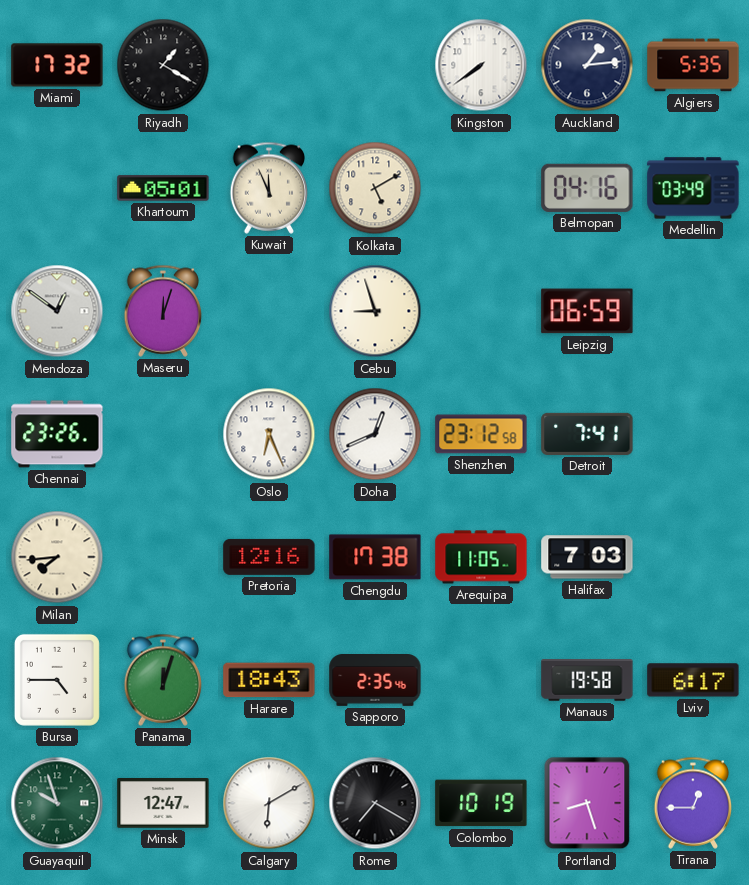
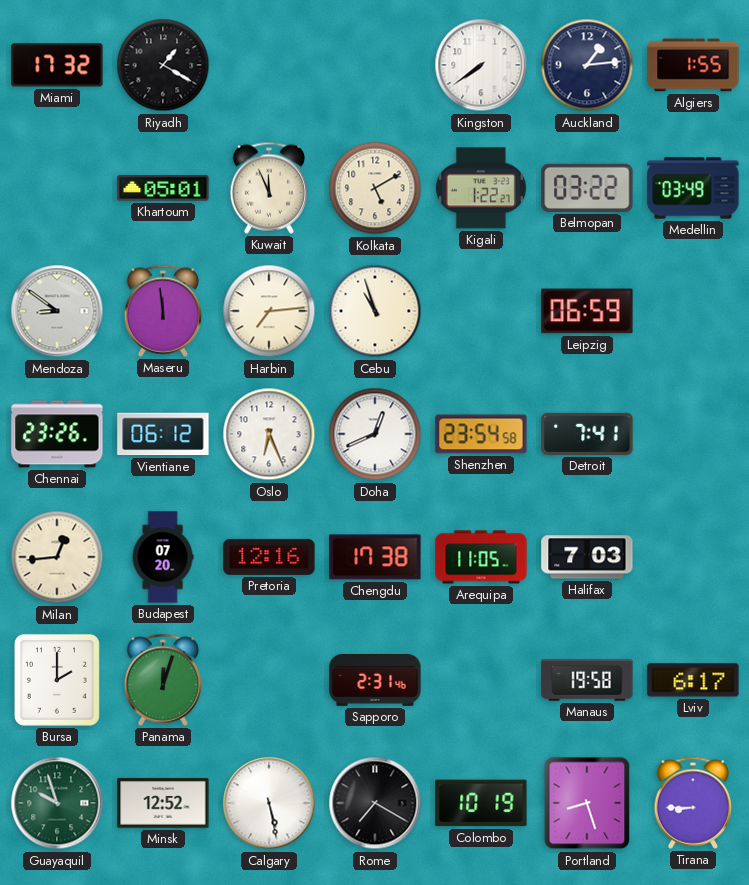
Algiers: 5:35 -> 1:55 (693, 65)
Kigali: none -> 1:22 (481, 188)
Belmopan: 04:16 -> 03:22 (587, 188)
Mendoza: 12:51 -> 8:51 (57, 311)
Maseru: 12:03 -> 11:59 (163, 311)
Harbin: none -> 7:14 (269, 311)
Cebu: 8:57 -> 10:57 (375, 311)
Vientiane: none -> 06:12 (163, 434)
Shenzhen: 23:12 -> 23:54 (481, 434)
Milan: 7:44 -> 12:44 (57, 557)
Budapest: none -> 07:20 (163, 557)
Bursa: 4:45 -> 2:00 (57, 680)
Harare: 18:43 -> none (269, 680)
Sapporo: 2:35 -> 2:31 (375, 681)
Minsk: 12:47 -> 12:52 (163, 803)
Calgary: 6:10 -> 5:28 (269, 803)
Tirana: 12:45 -> 8:45 (693, 803)
